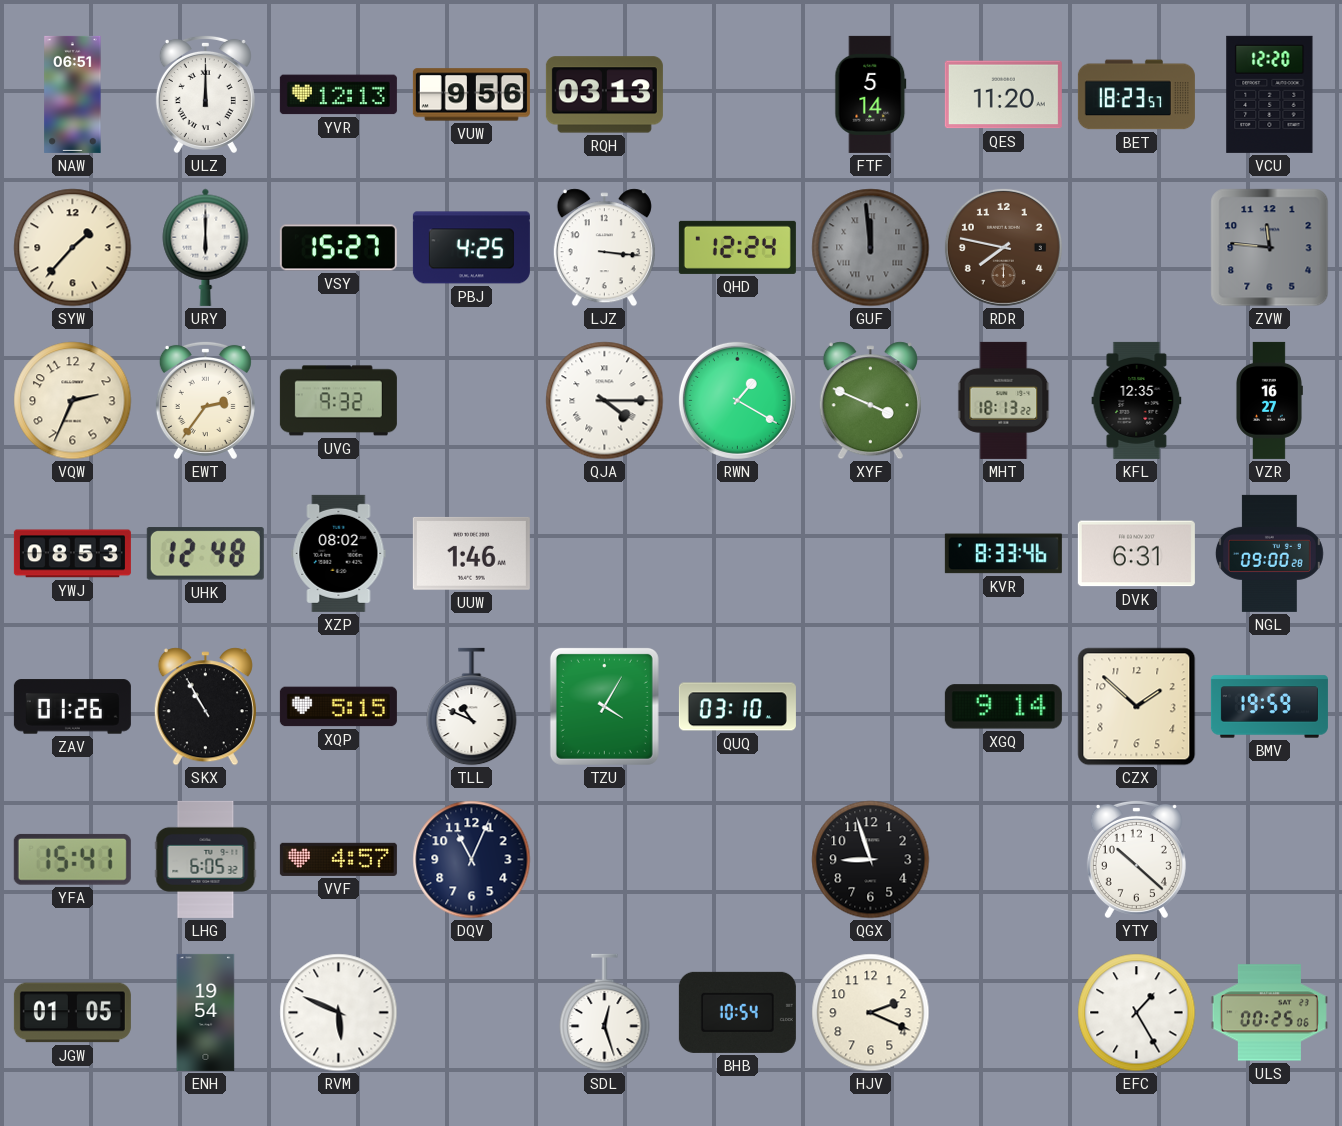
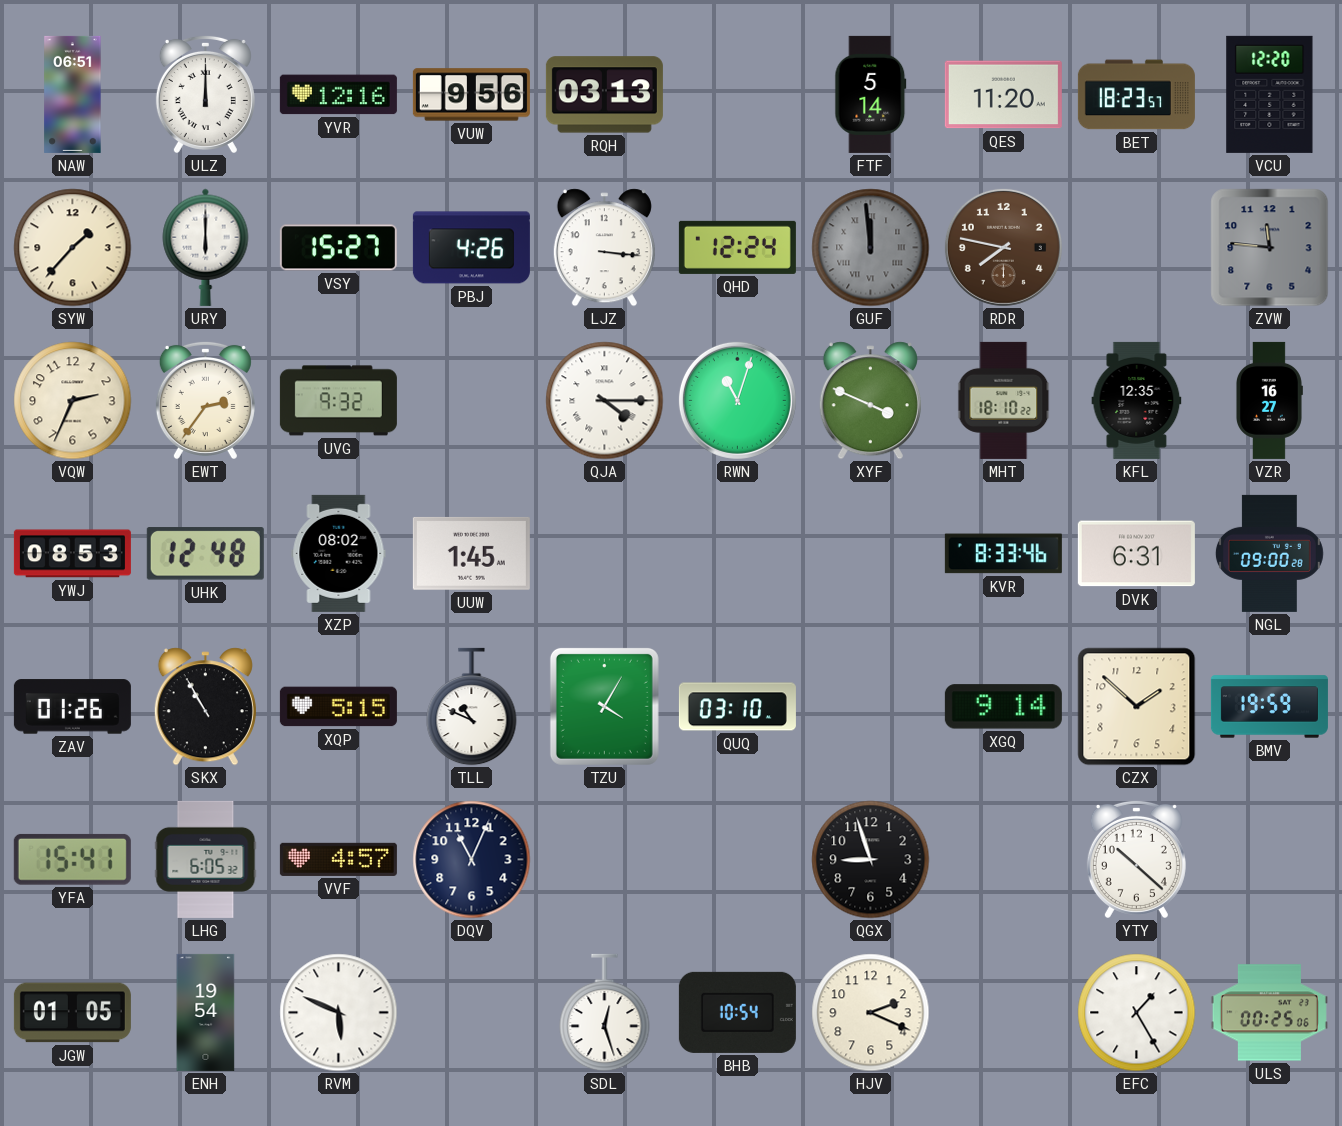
YVR: 12:13 -> 12:16 (338, 95)
PBJ: 4:25 -> 4:26 (471, 248)
RWN: 1:20 -> 11:03 (737, 400)
MHT: 18:13 -> 18:10 (1004, 400)
UUW: 1:46 -> 1:45 (471, 553)
